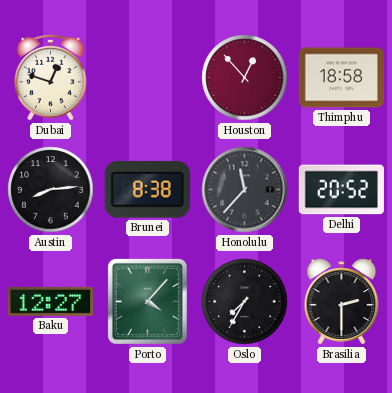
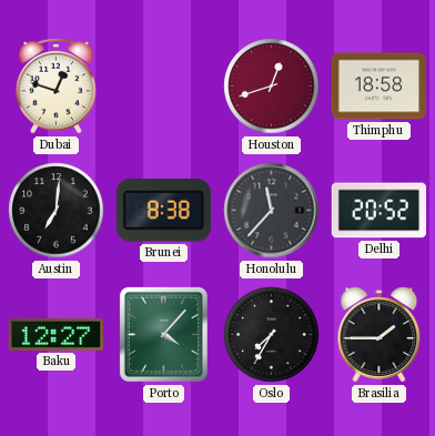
Houston: 12:53 -> 12:42 (272, 87)
Austin: 8:14 -> 7:01 (57, 211)
Brasilia: 2:30 -> 1:45 (380, 335)
